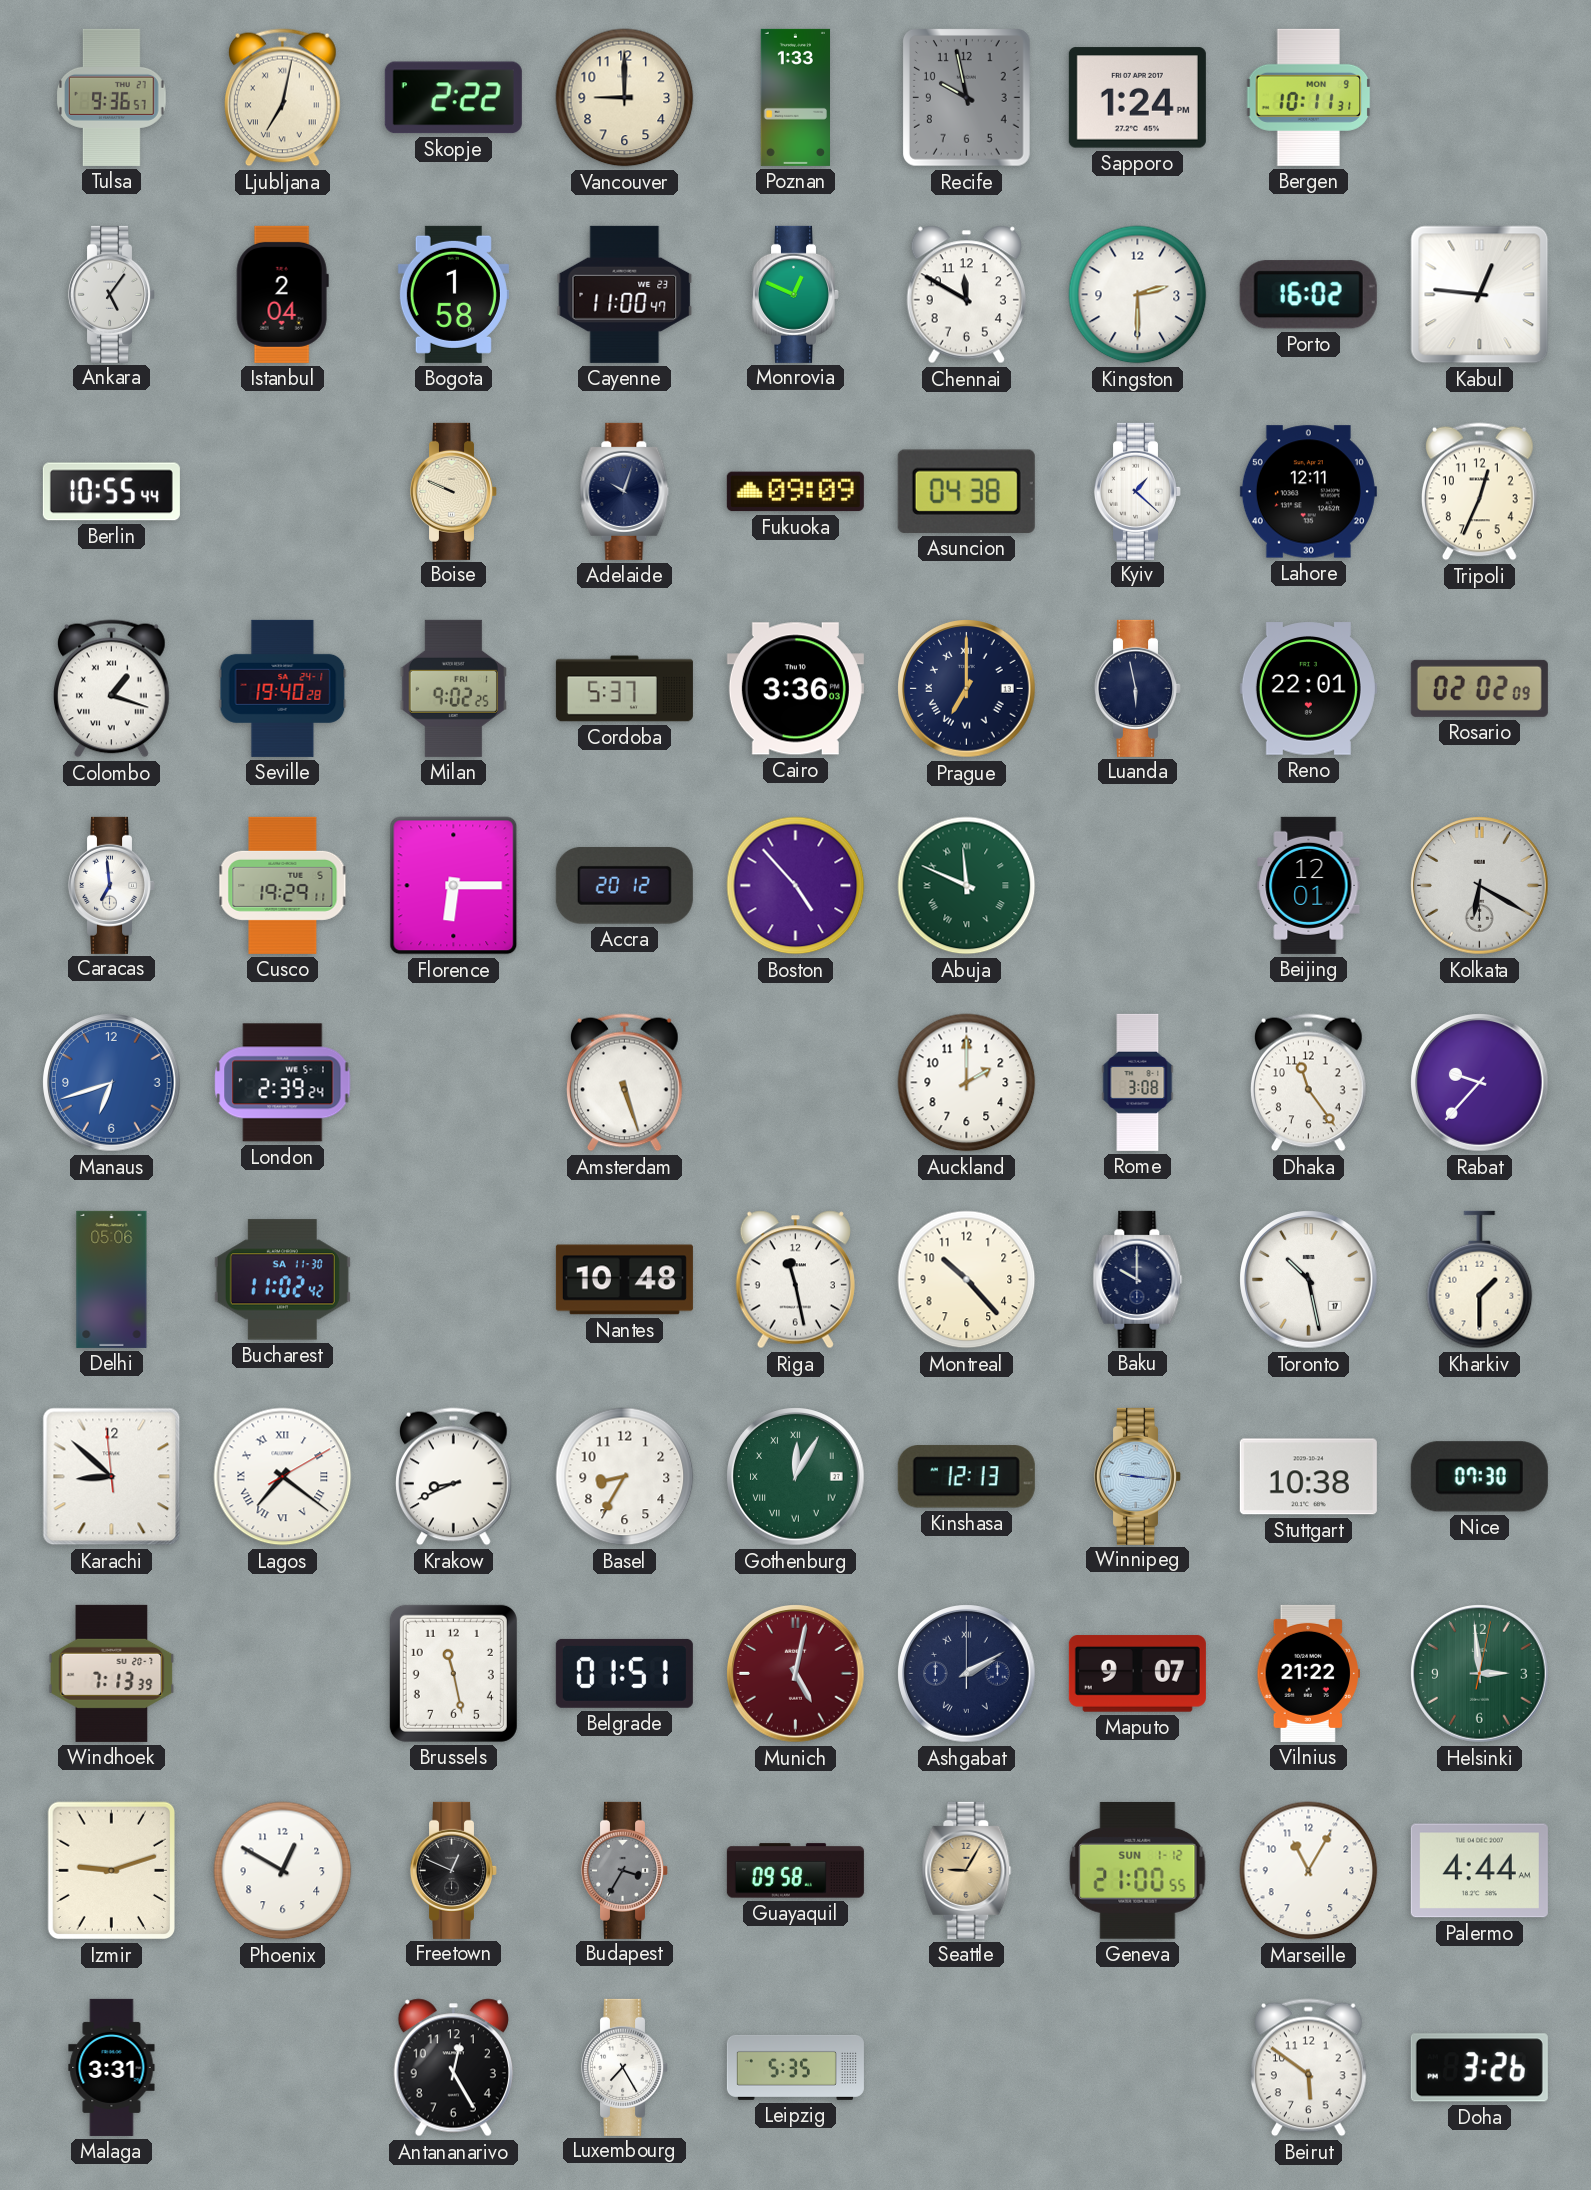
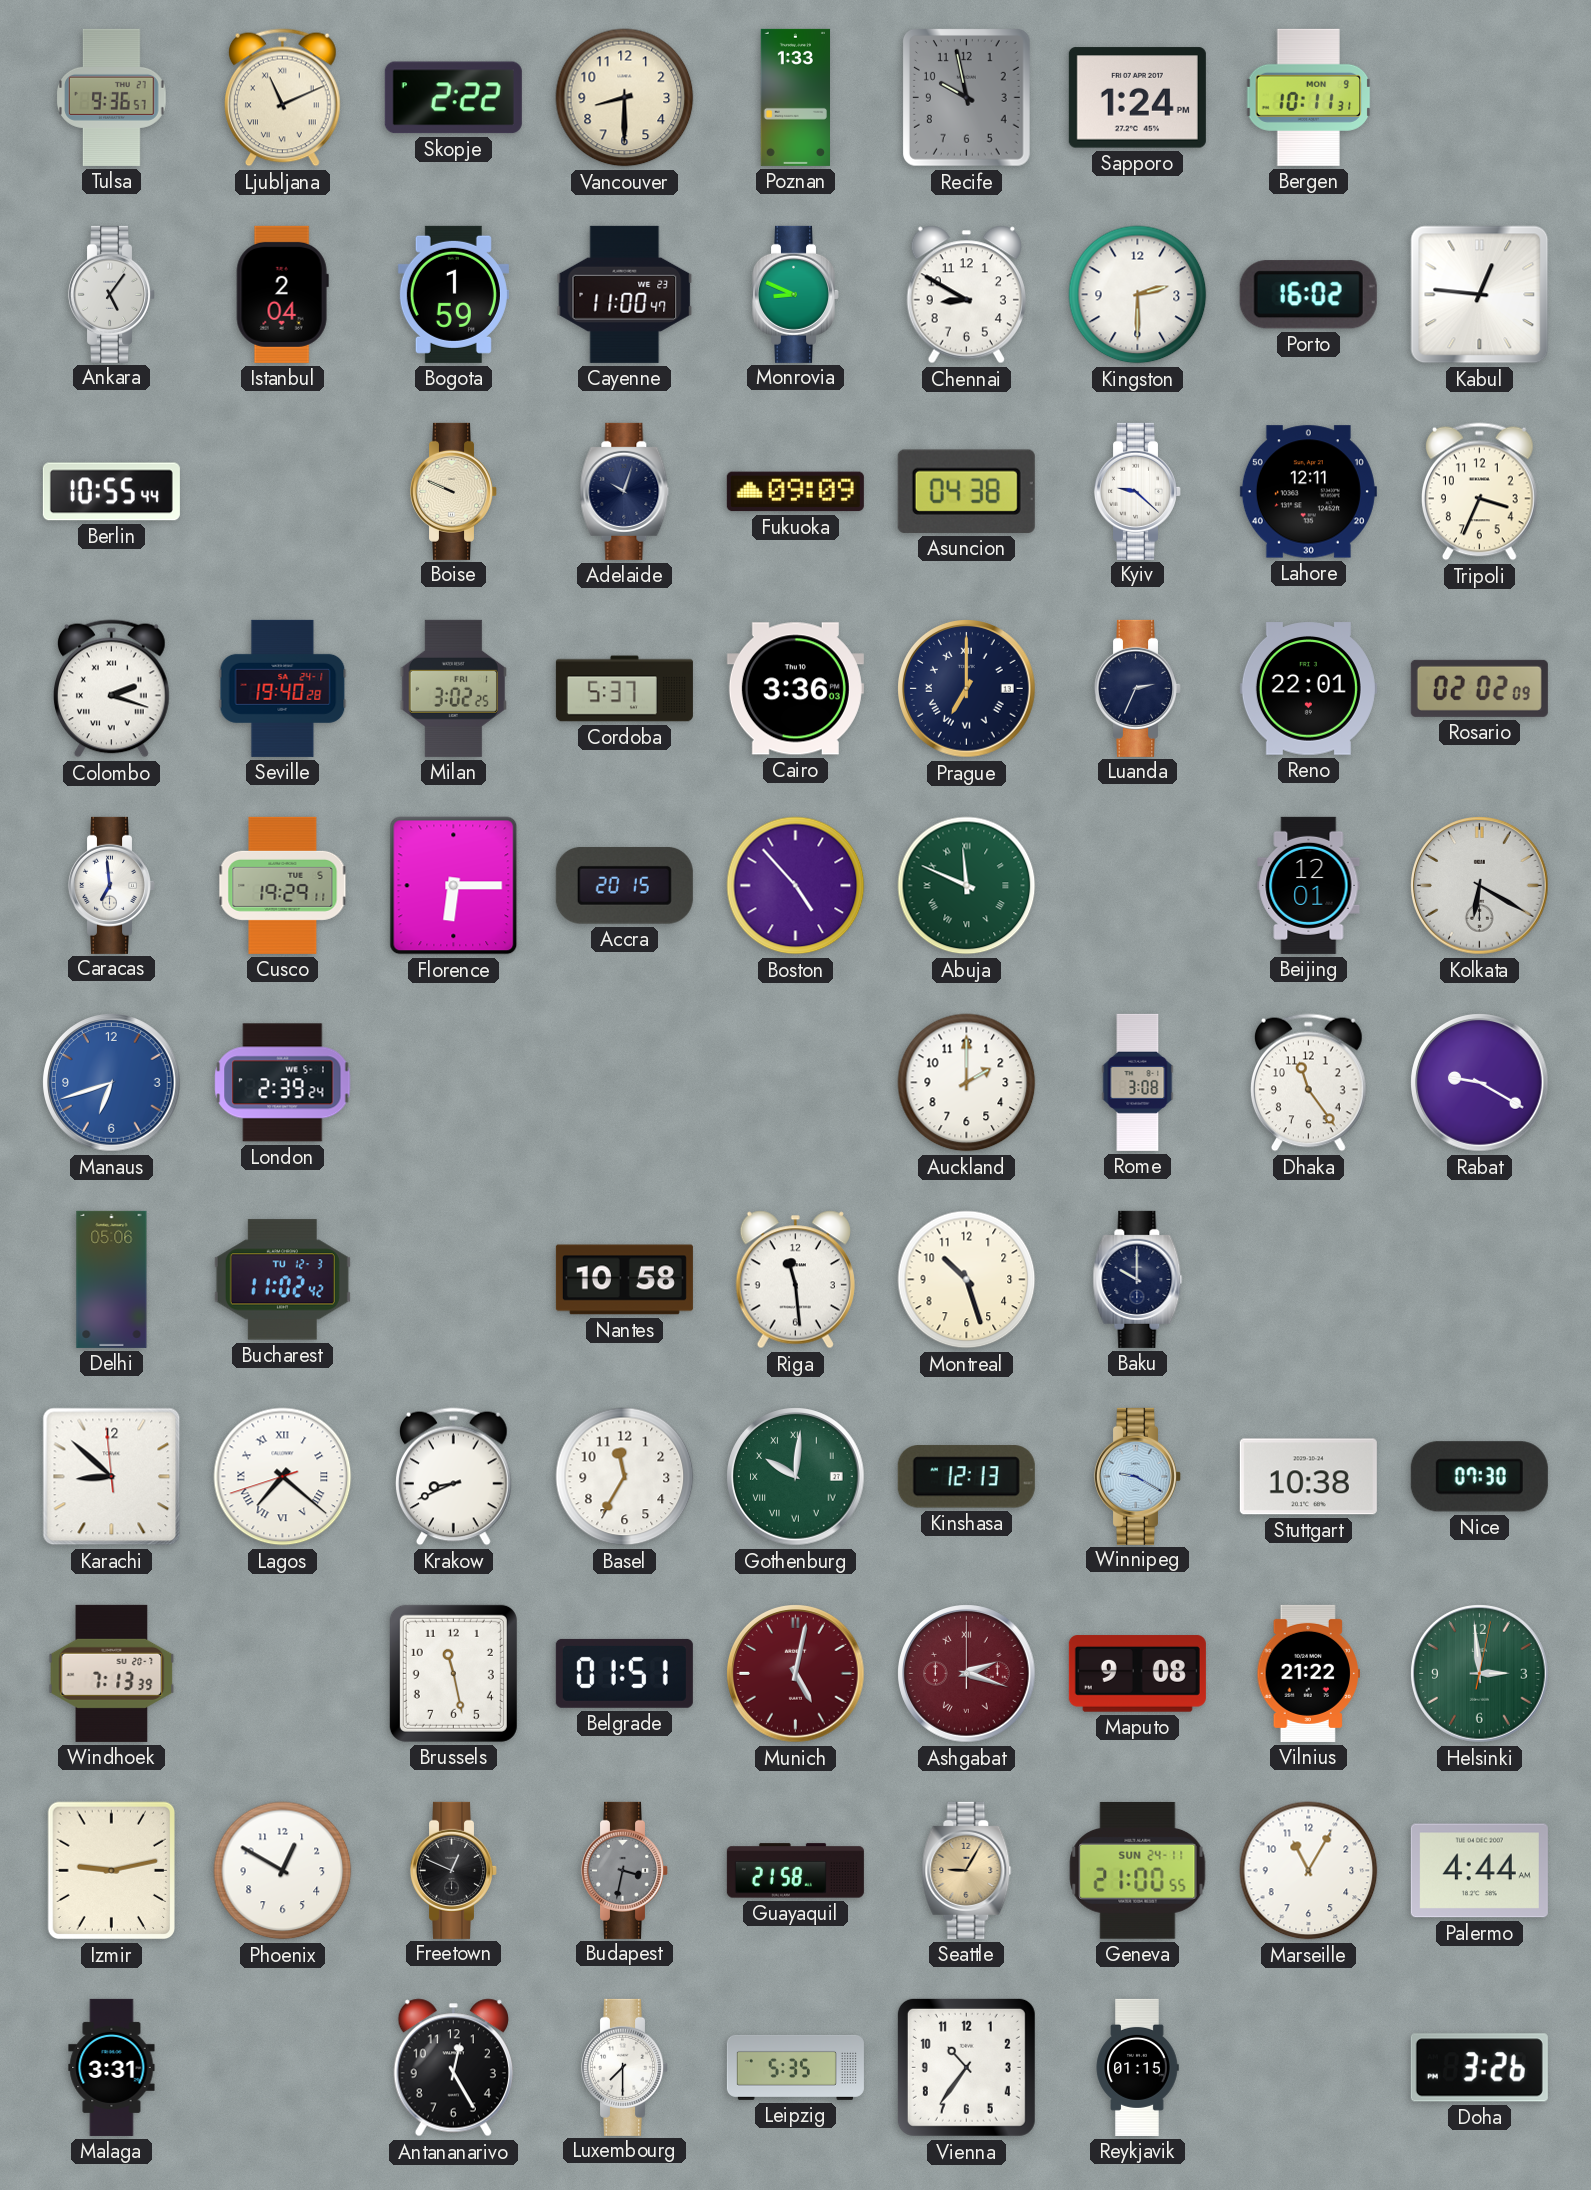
Ljubljana: 7:02 -> 11:11 (283, 98)
Vancouver: 9:00 -> 8:30 (625, 98)
Bogota: 1:58 -> 1:59 (453, 294)
Monrovia: 12:49 -> 8:49 (795, 294)
Chennai: 11:50 -> 8:50 (966, 295)
Kyiv: 1:22 -> 9:22 (1137, 491)
Tripoli: 12:34 -> 3:34 (1480, 492)
Colombo: 1:18 -> 2:18 (112, 689)
Milan: 9:02 -> 3:02 (453, 688)
Luanda: 5:58 -> 2:34 (1137, 688)
Accra: 20:12 -> 20:15 (624, 886)
Amsterdam: 5:27 -> none (625, 1083)
Rabat: 9:37 -> 9:20 (1480, 1083)
Bucharest date: SA 11-30 -> TU 12-3 (282, 1280)
Nantes: 10:48 -> 10:58 (624, 1280)
Riga: 11:28 -> 11:29 (795, 1280)
Montreal: 10:23 -> 10:27 (967, 1280)
Toronto: 10:28 -> none (1309, 1280)
Kharkiv: 1:30 -> none (1480, 1280)
Lagos: 7:21:10 -> 7:21:42 (283, 1477)
Basel: 8:35 -> 11:35 (625, 1477)
Gothenburg: 12:05 -> 10:01 (796, 1477)
Winnipeg: 9:16 -> 9:20 (1137, 1476)
Ashgabat: 2:10 -> 2:18 (967, 1674)
Ashgabat dial: navy -> burgundy (967, 1674)
Maputo: 9:07 -> 9:08 (1137, 1674)
Izmir: 9:12 -> 9:13 (112, 1871)
Budapest: 3:35 -> 3:32 (624, 1870)
Guayaquil: 09:58 -> 21:58 (795, 1871)
Geneva date: SUN 1-12 -> SUN 24-11 (1138, 1871)
Luxembourg: 7:25 -> 7:30 (624, 2067)
Vienna: none -> 10:36 (966, 2067)
Reykjavik: none -> 01:15 (1137, 2067)
Beirut: 5:51 -> none (1309, 2068)
